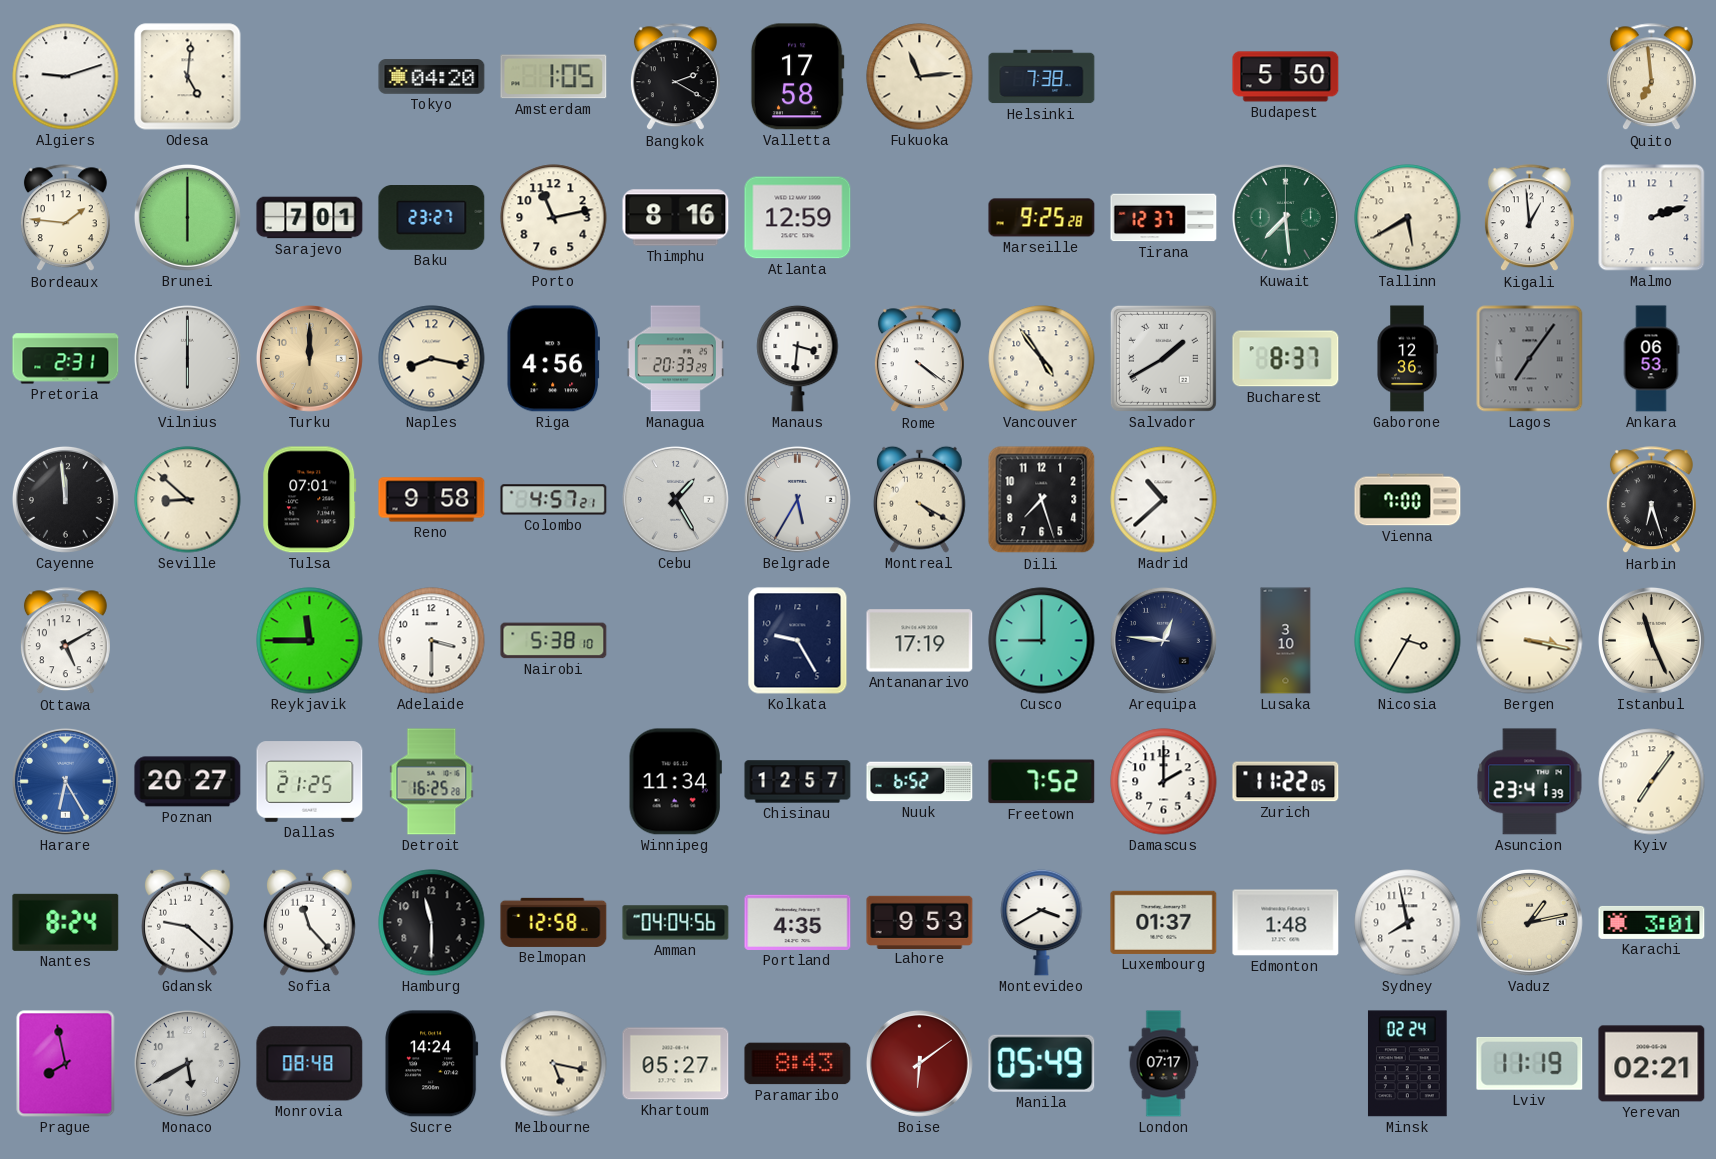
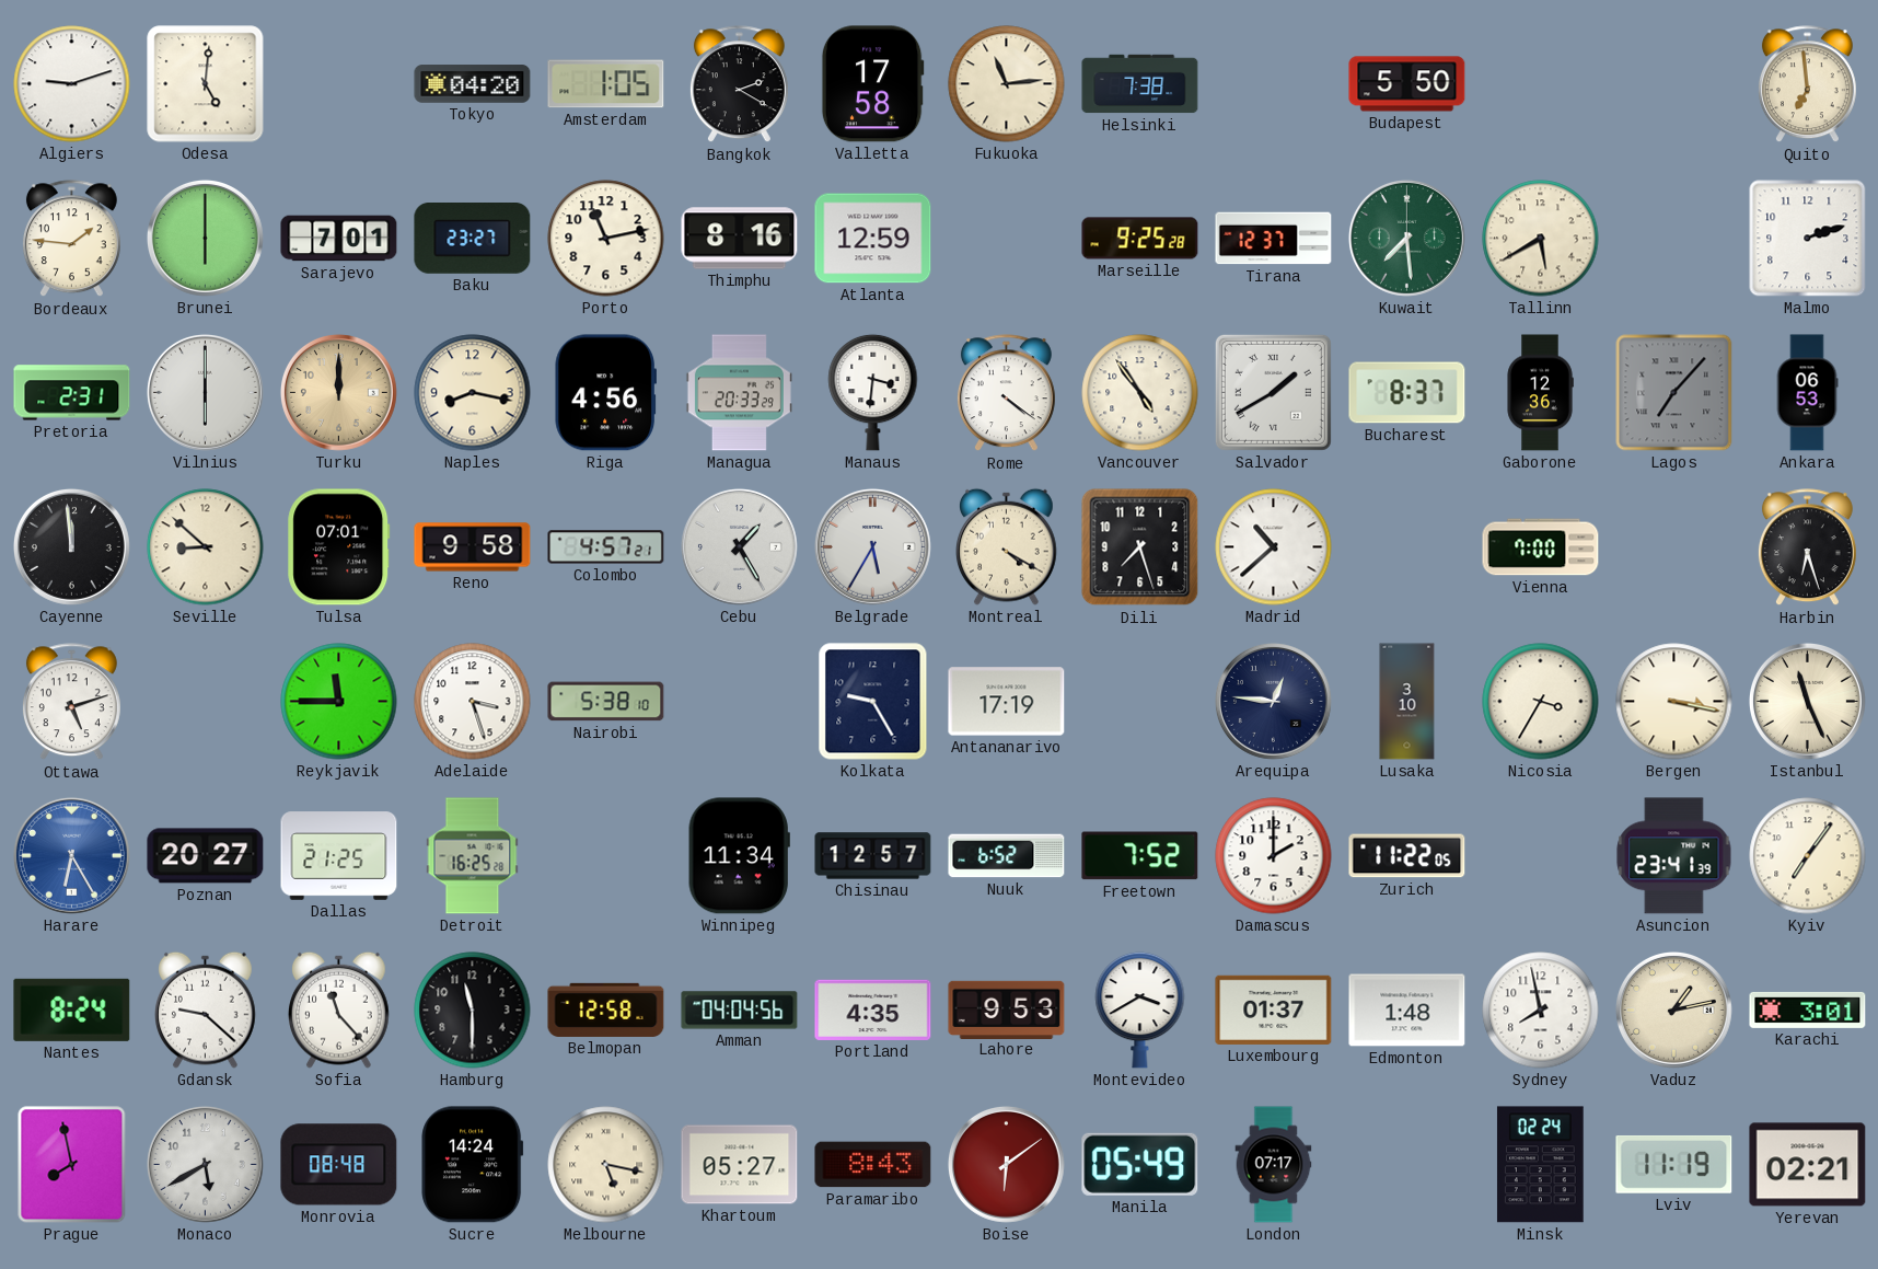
Kigali: 12:59 -> none (1529, 218)
Lagos: 7:06 -> 7:07 (1674, 393)
Ottawa: 5:10 -> 5:12 (71, 702)
Adelaide: 3:30 -> 3:27 (473, 702)
Cusco: 9:00 -> none (1042, 641)
